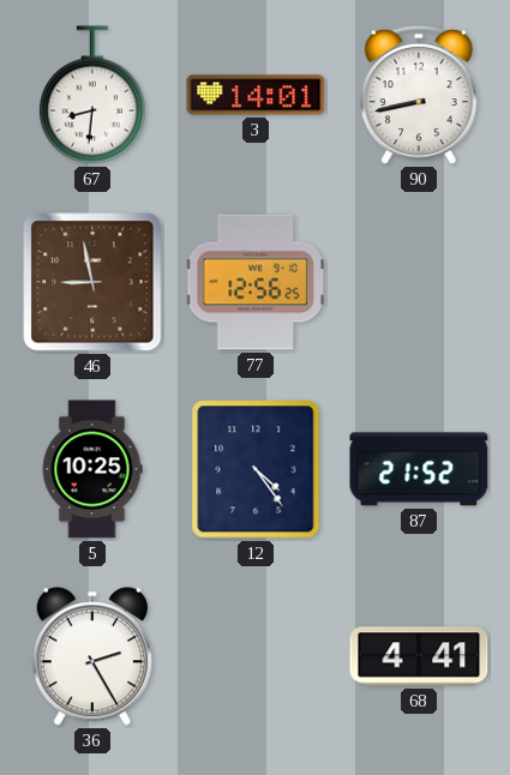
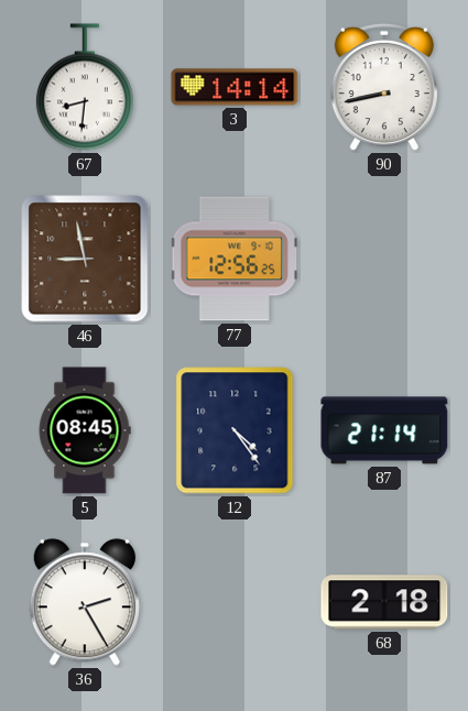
3: 14:01 -> 14:14 (235, 87)
5: 10:25 -> 08:45 (85, 430)
87: 21:52 -> 21:14 (384, 430)
68: 4:41 -> 2:18 (384, 602)
